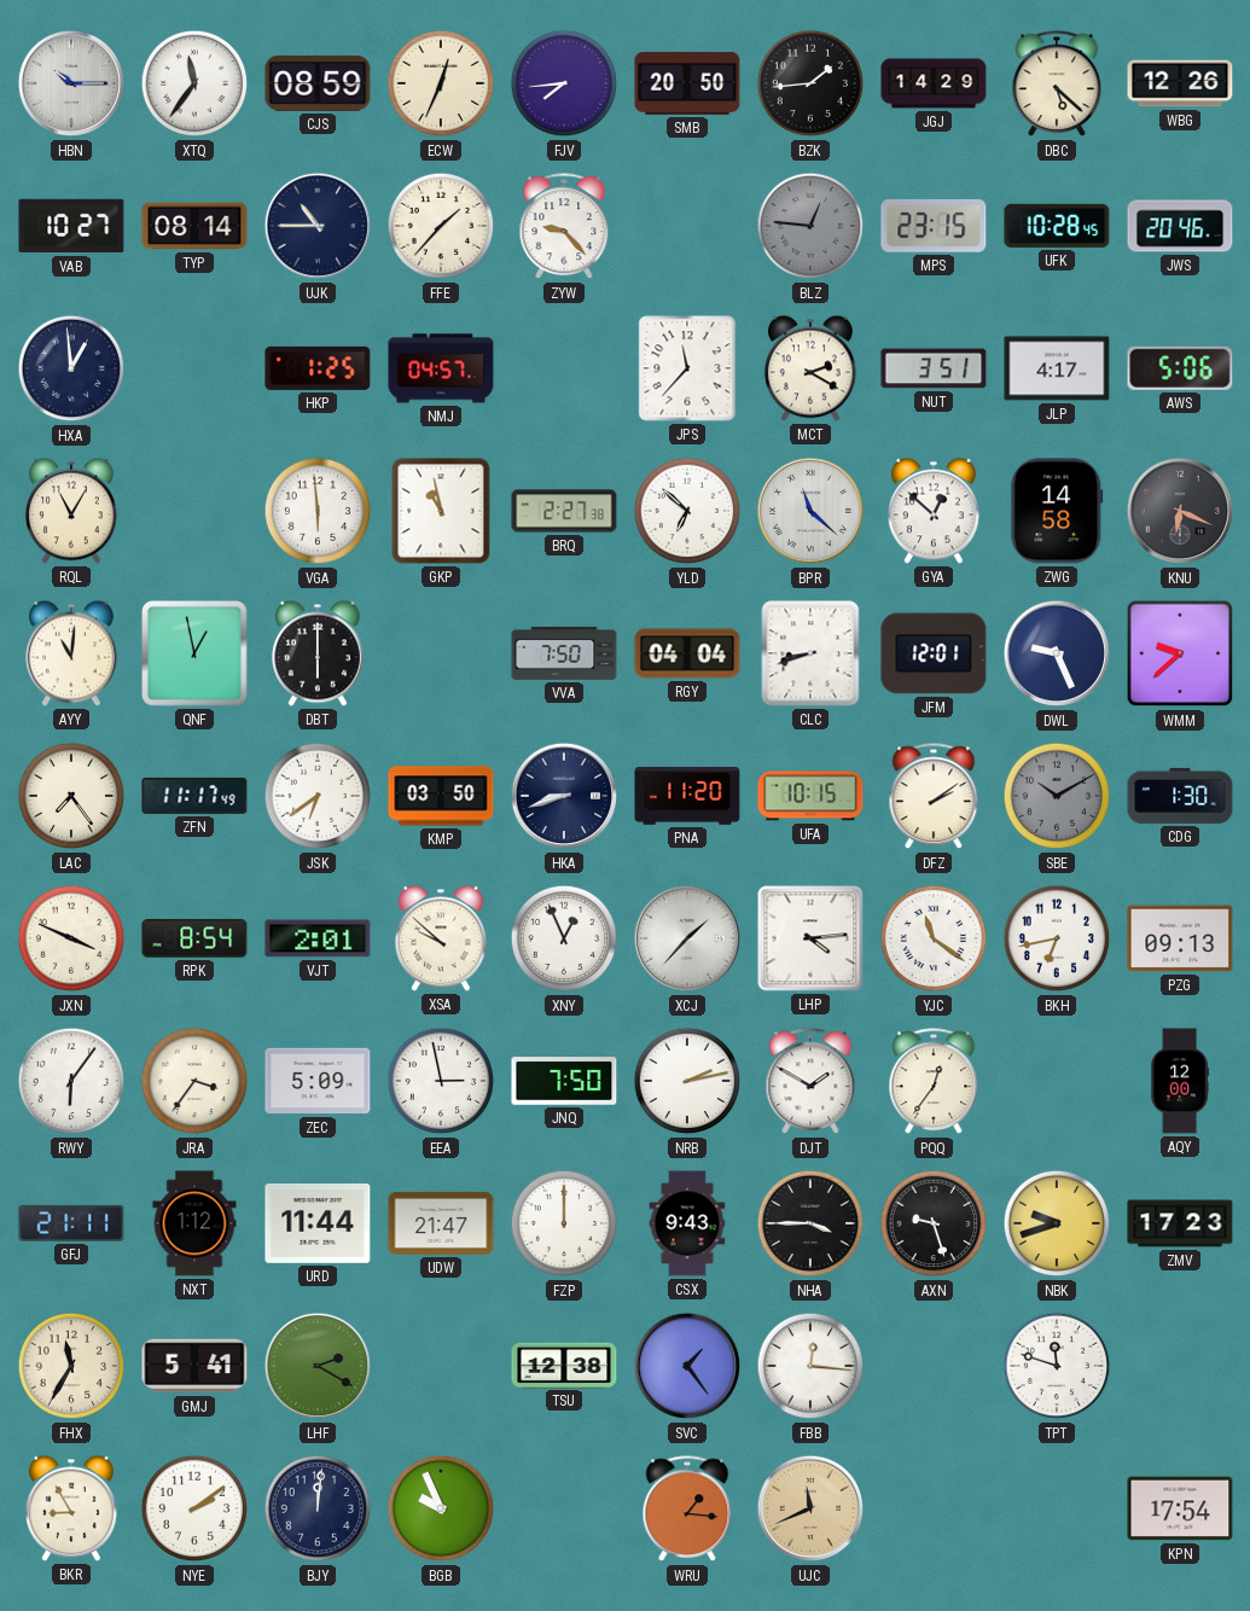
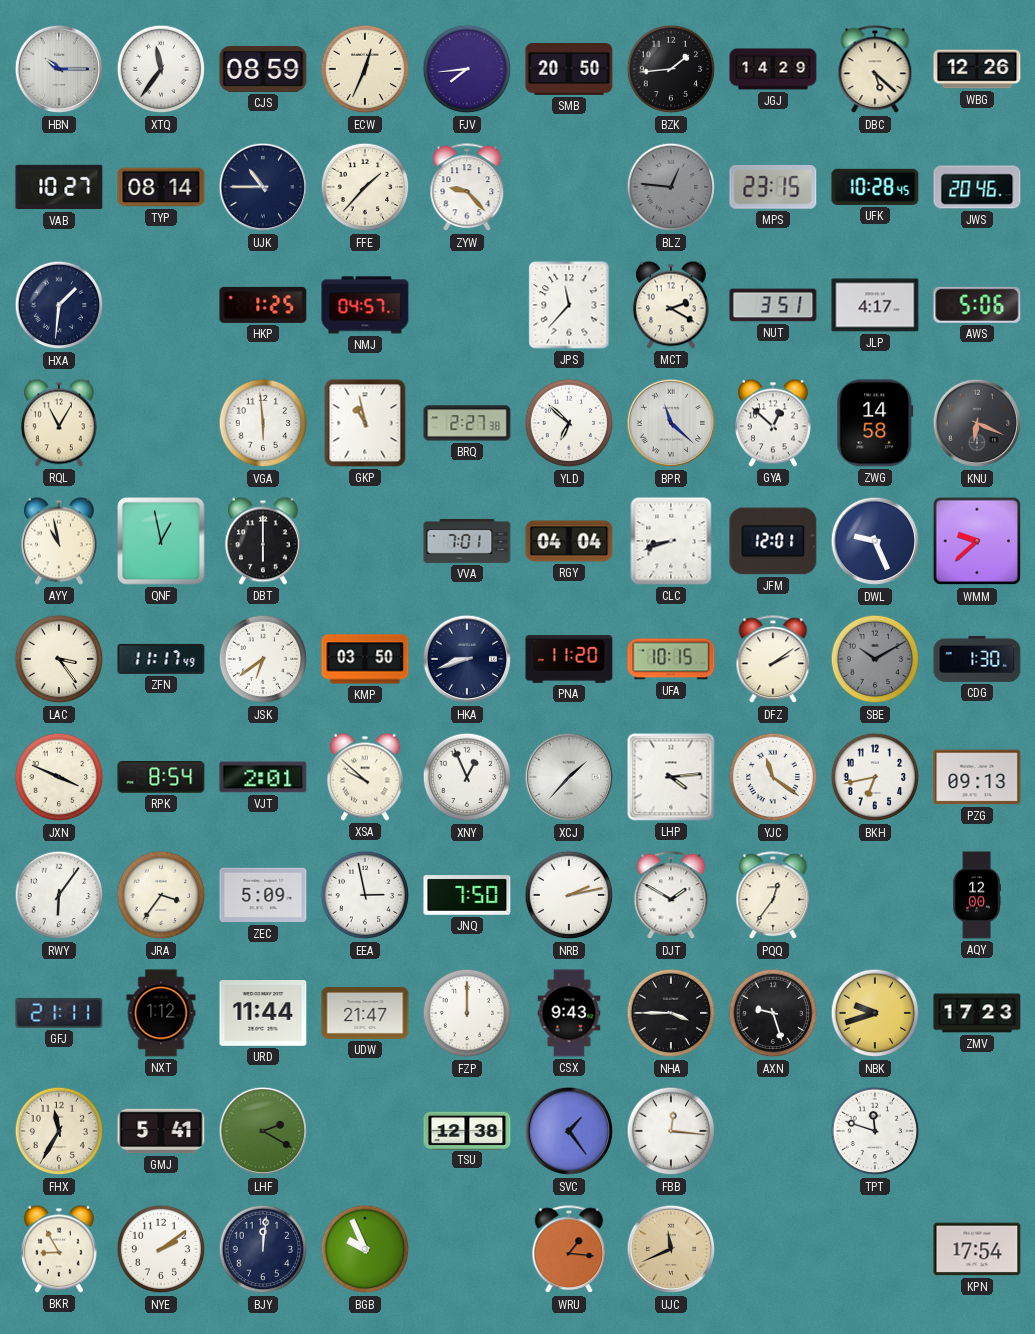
HXA: 12:59 -> 1:31 (59, 305)
AYY: 11:01 -> 10:58 (59, 541)
VVA: 7:50 -> 7:01 (467, 541)
LAC: 7:24 -> 3:24 (59, 659)
